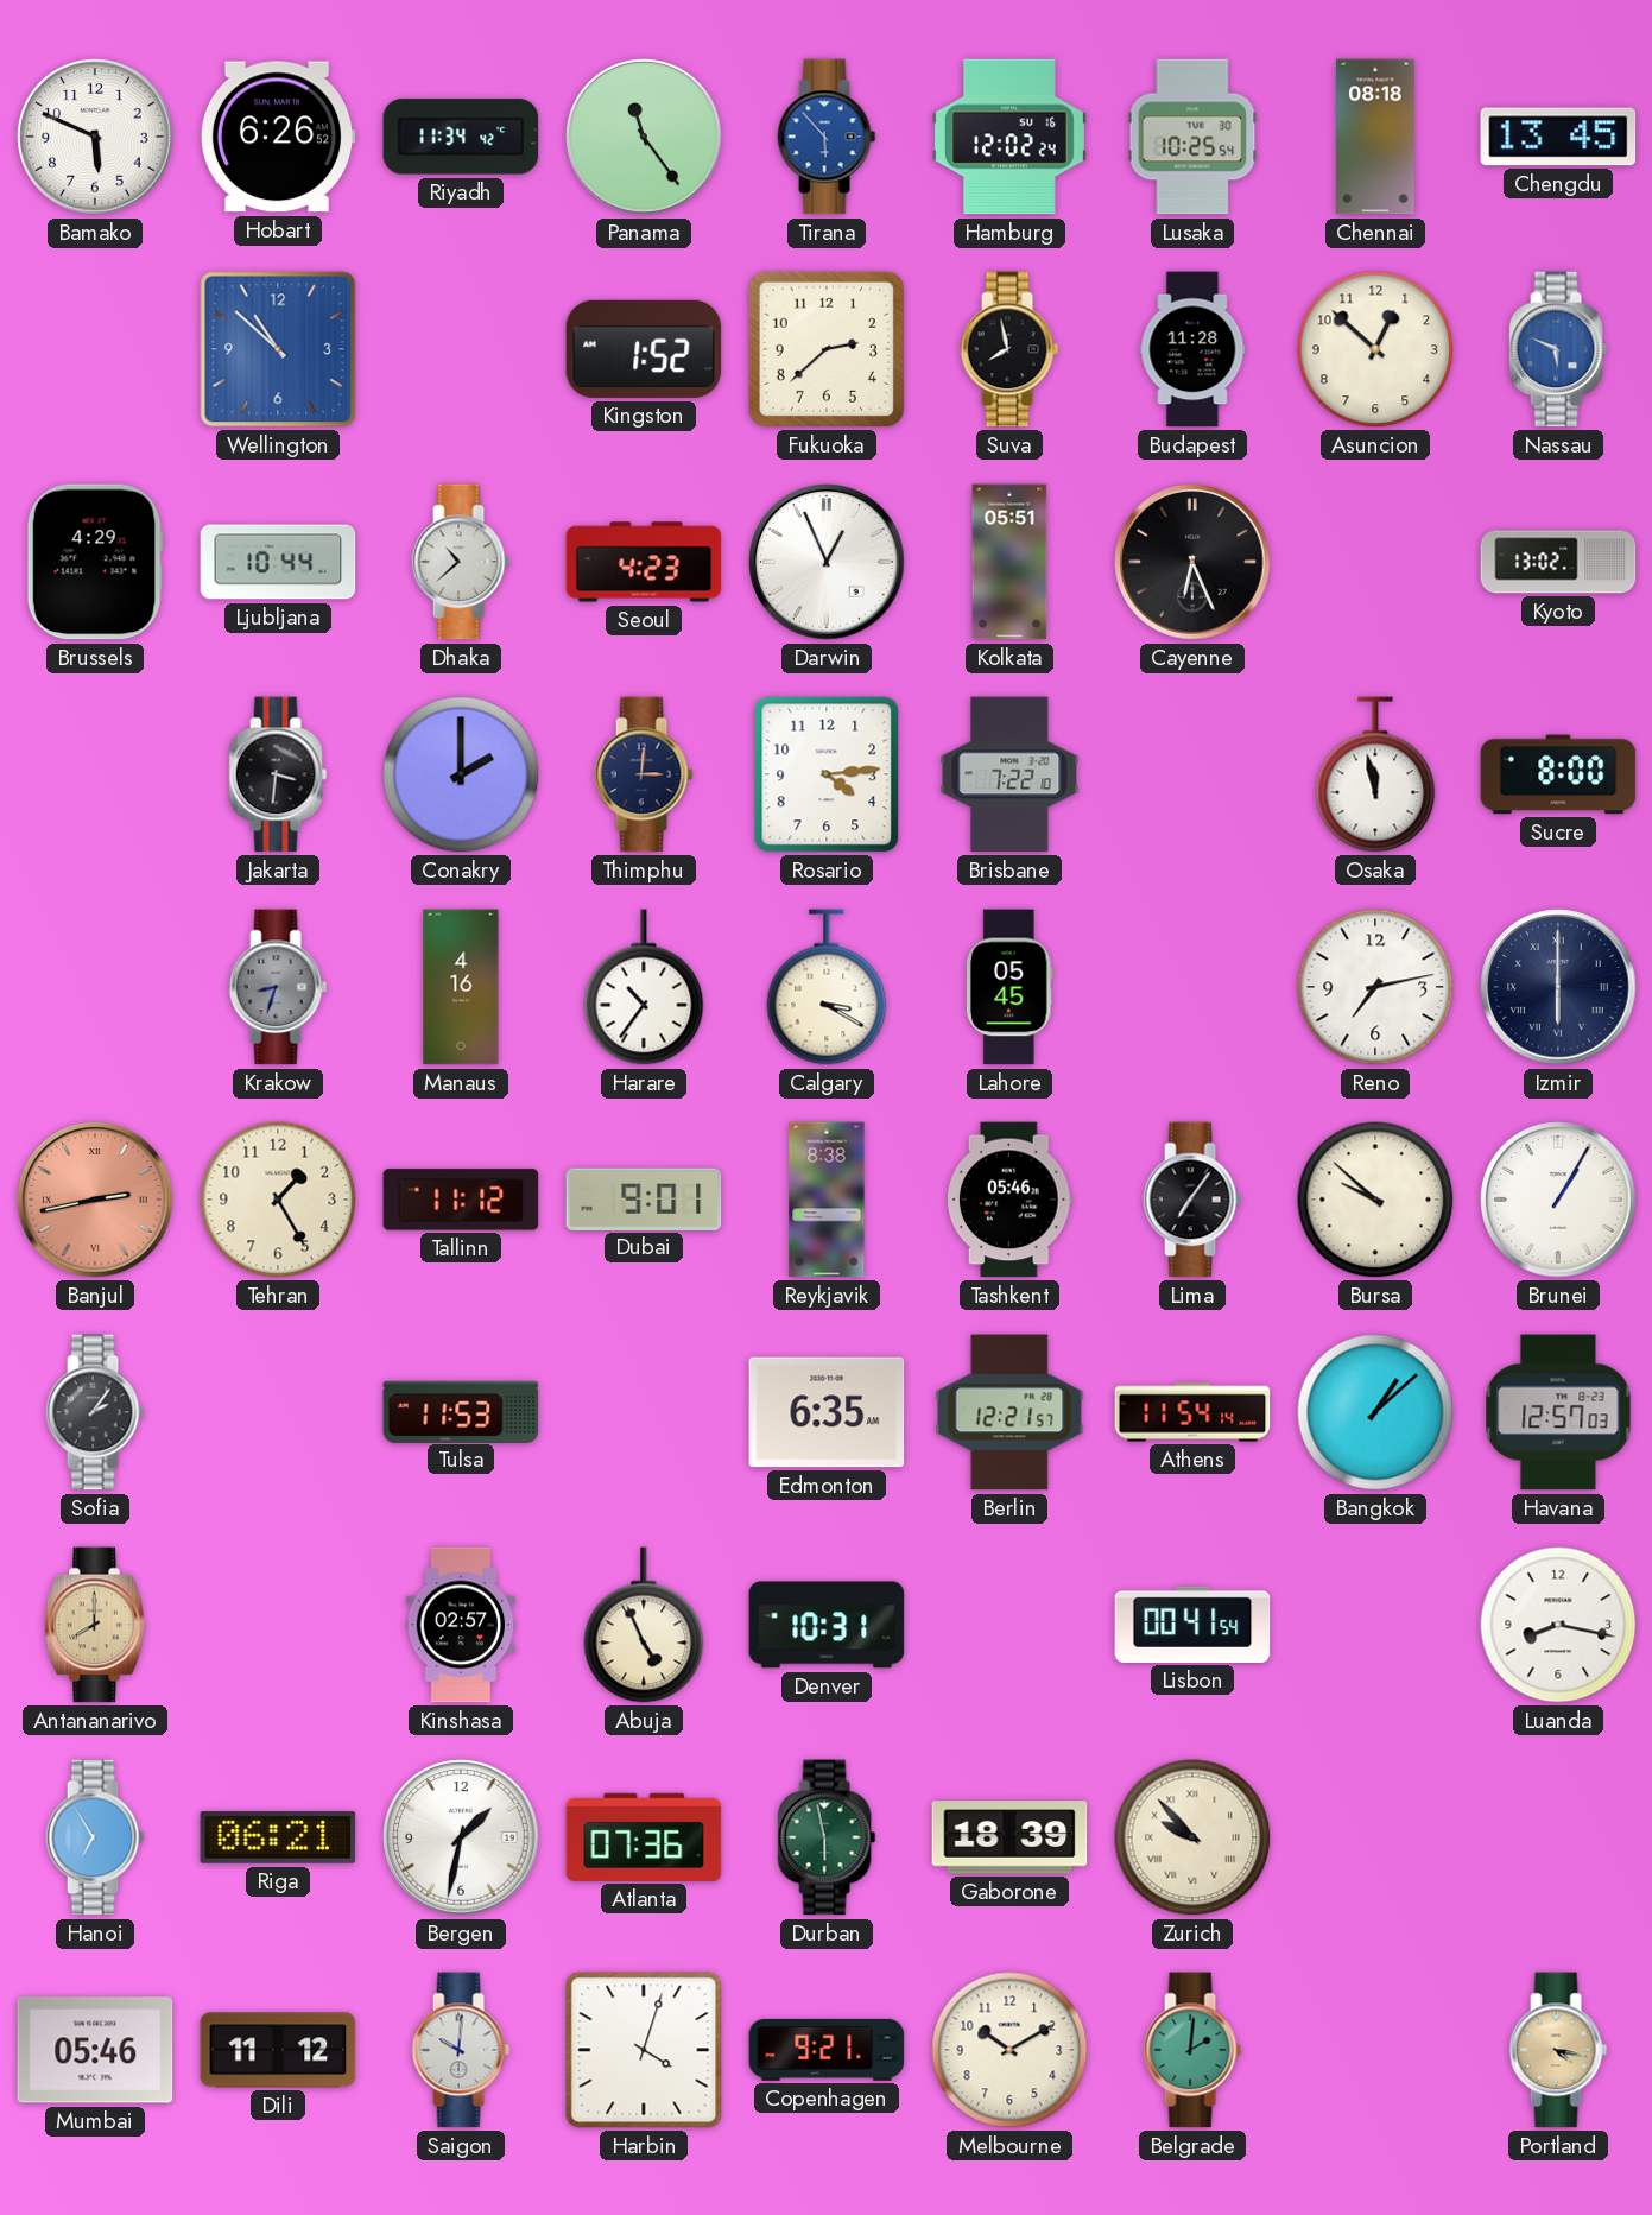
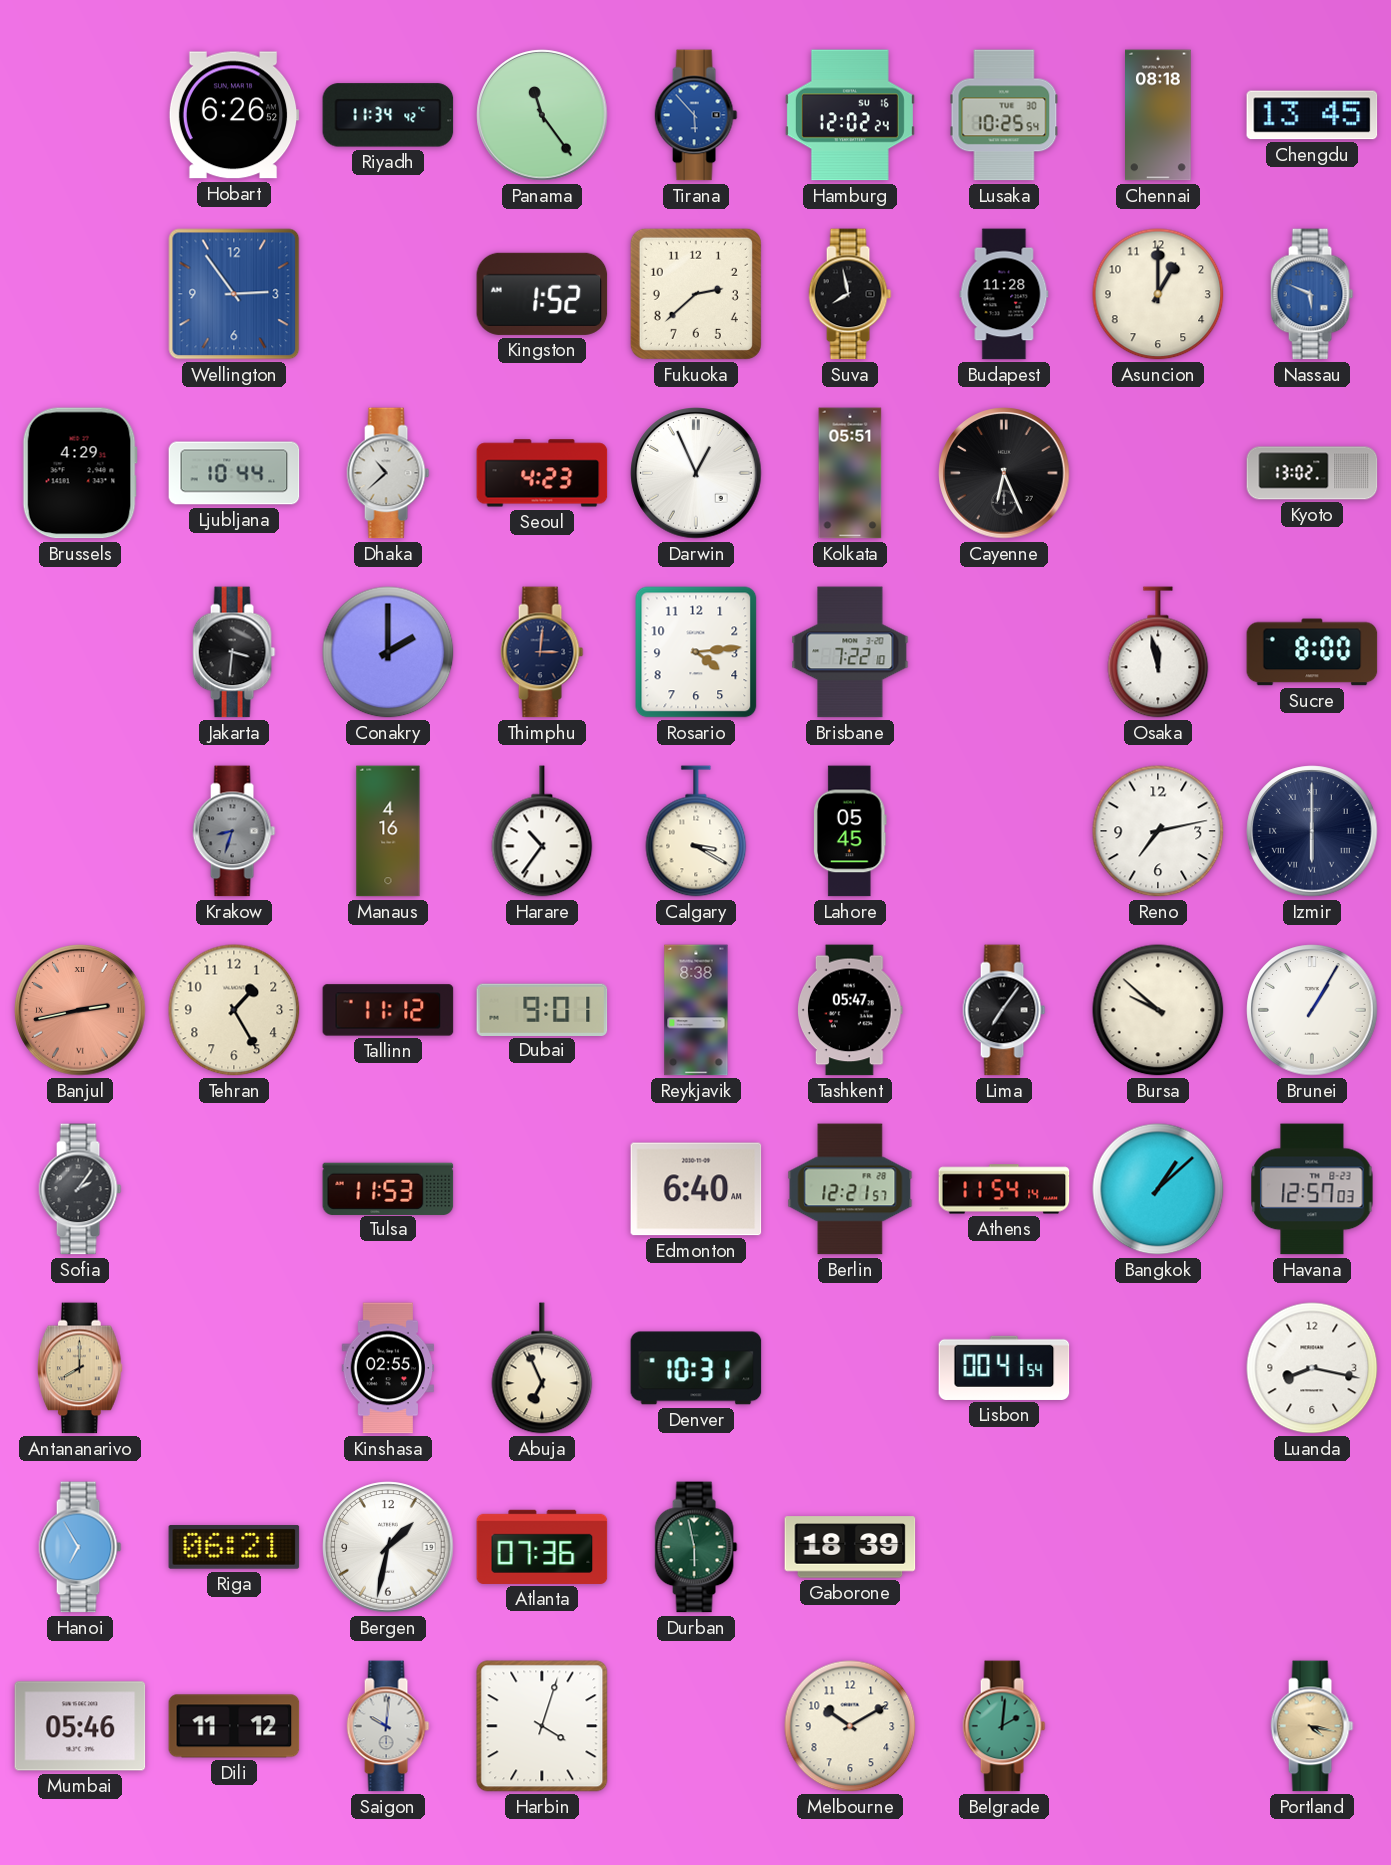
Bamako: 5:49 -> none (95, 137)
Wellington: 10:52 -> 2:54 (234, 294)
Asuncion: 12:52 -> 1:00 (1158, 294)
Tashkent: 05:46 -> 05:47 (851, 1010)
Edmonton: 6:35 -> 6:40 (696, 1189)
Kinshasa: 02:57 -> 02:55 (388, 1368)
Abuja: 4:56 -> 6:56 (542, 1368)
Zurich: 9:53 -> none (1192, 1837)
Copenhagen: 9:21 -> none (827, 2050)
